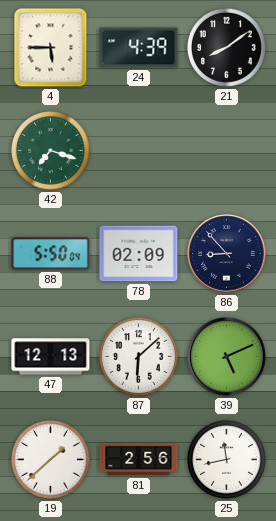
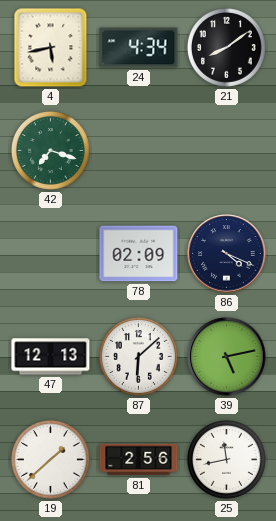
4: 5:45 -> 5:43 (51, 48)
24: 4:39 -> 4:34 (139, 48)
88: 5:50 -> none (51, 254)
86: 8:53 -> 4:19 (227, 254)
39: 5:11 -> 5:13 (227, 357)
